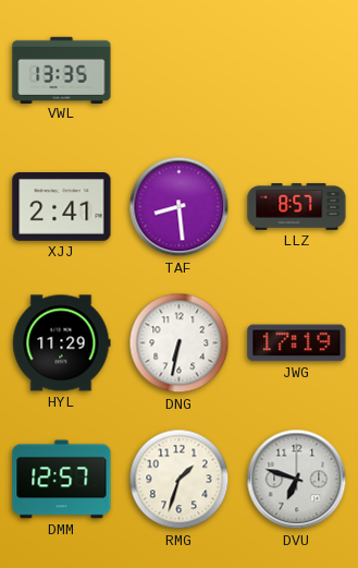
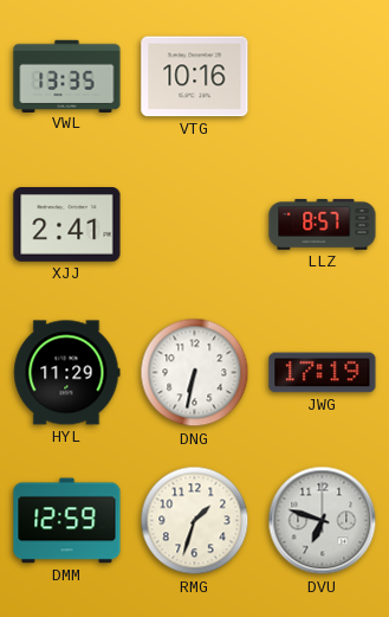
VTG: none -> 10:16 (195, 77)
TAF: 8:29 -> none (180, 207)
DMM: 12:57 -> 12:59 (67, 521)
